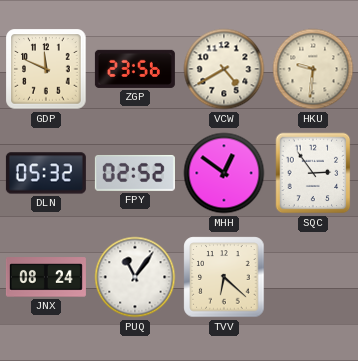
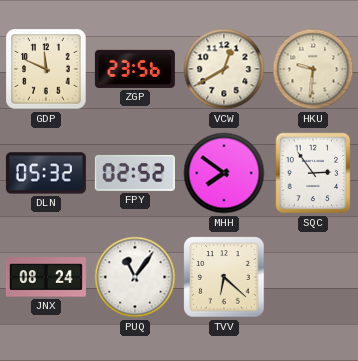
VCW: 4:40 -> 12:40 (224, 69)
MHH: 12:51 -> 7:51 (224, 173)
